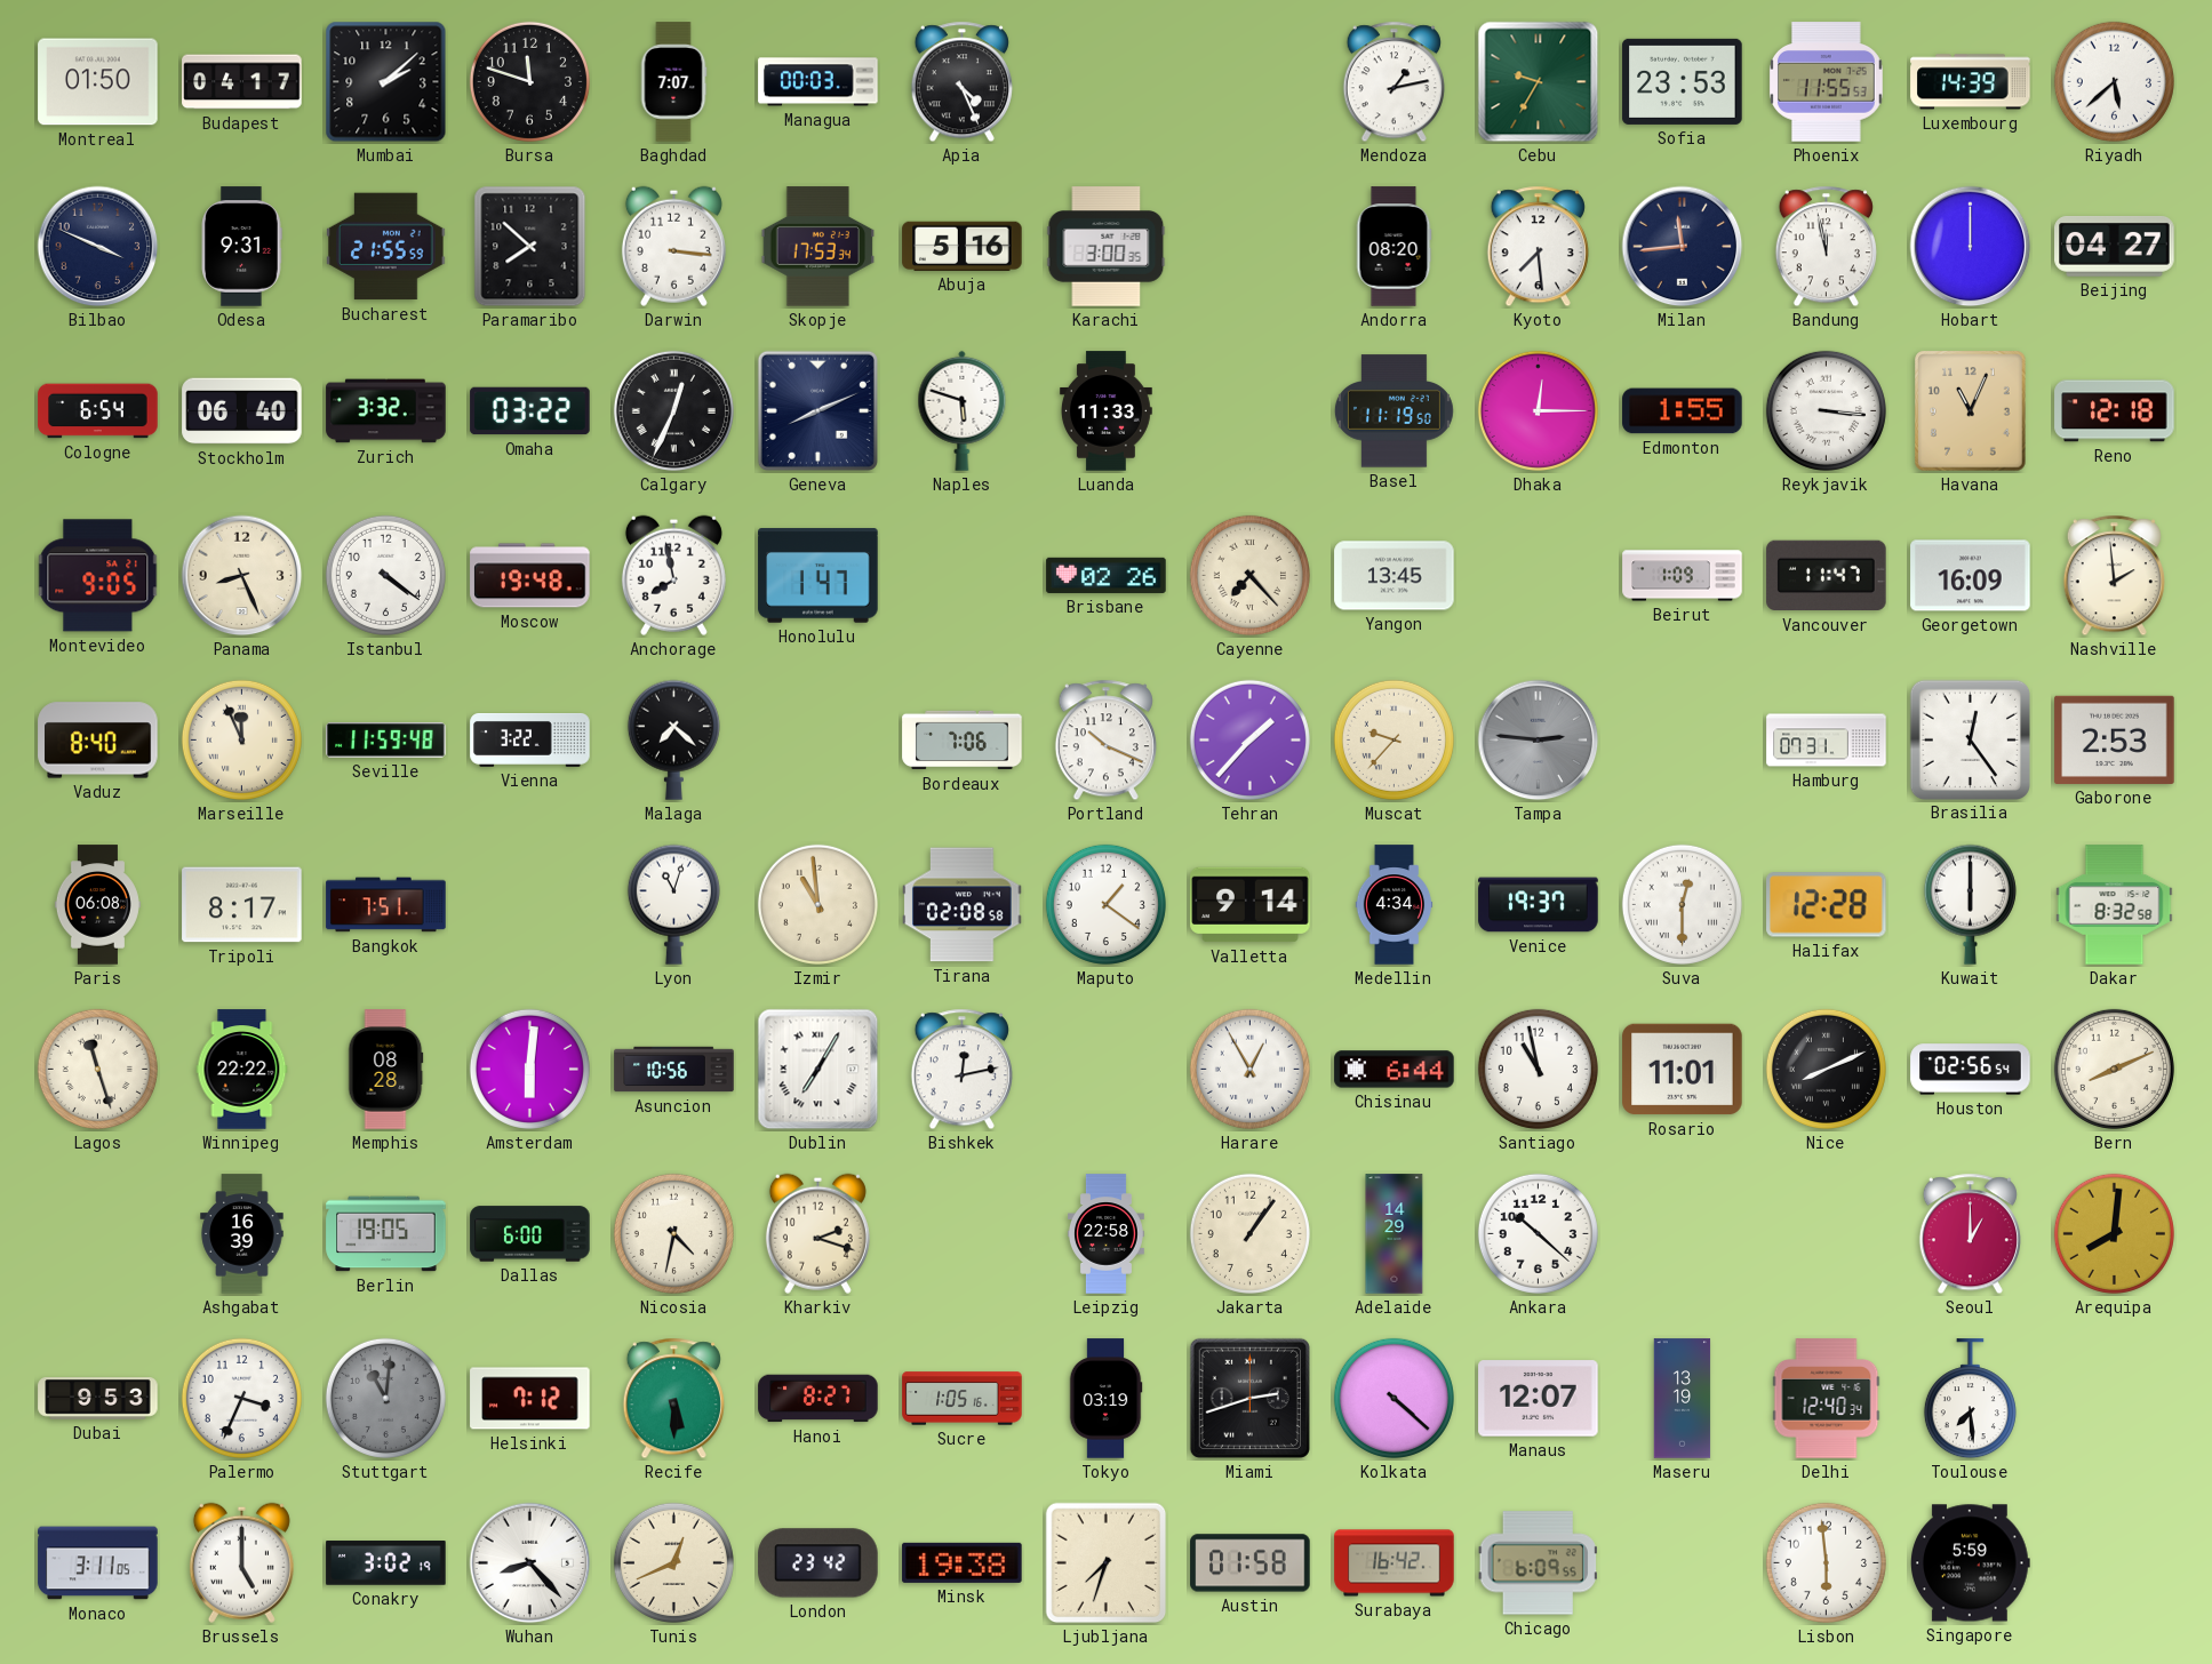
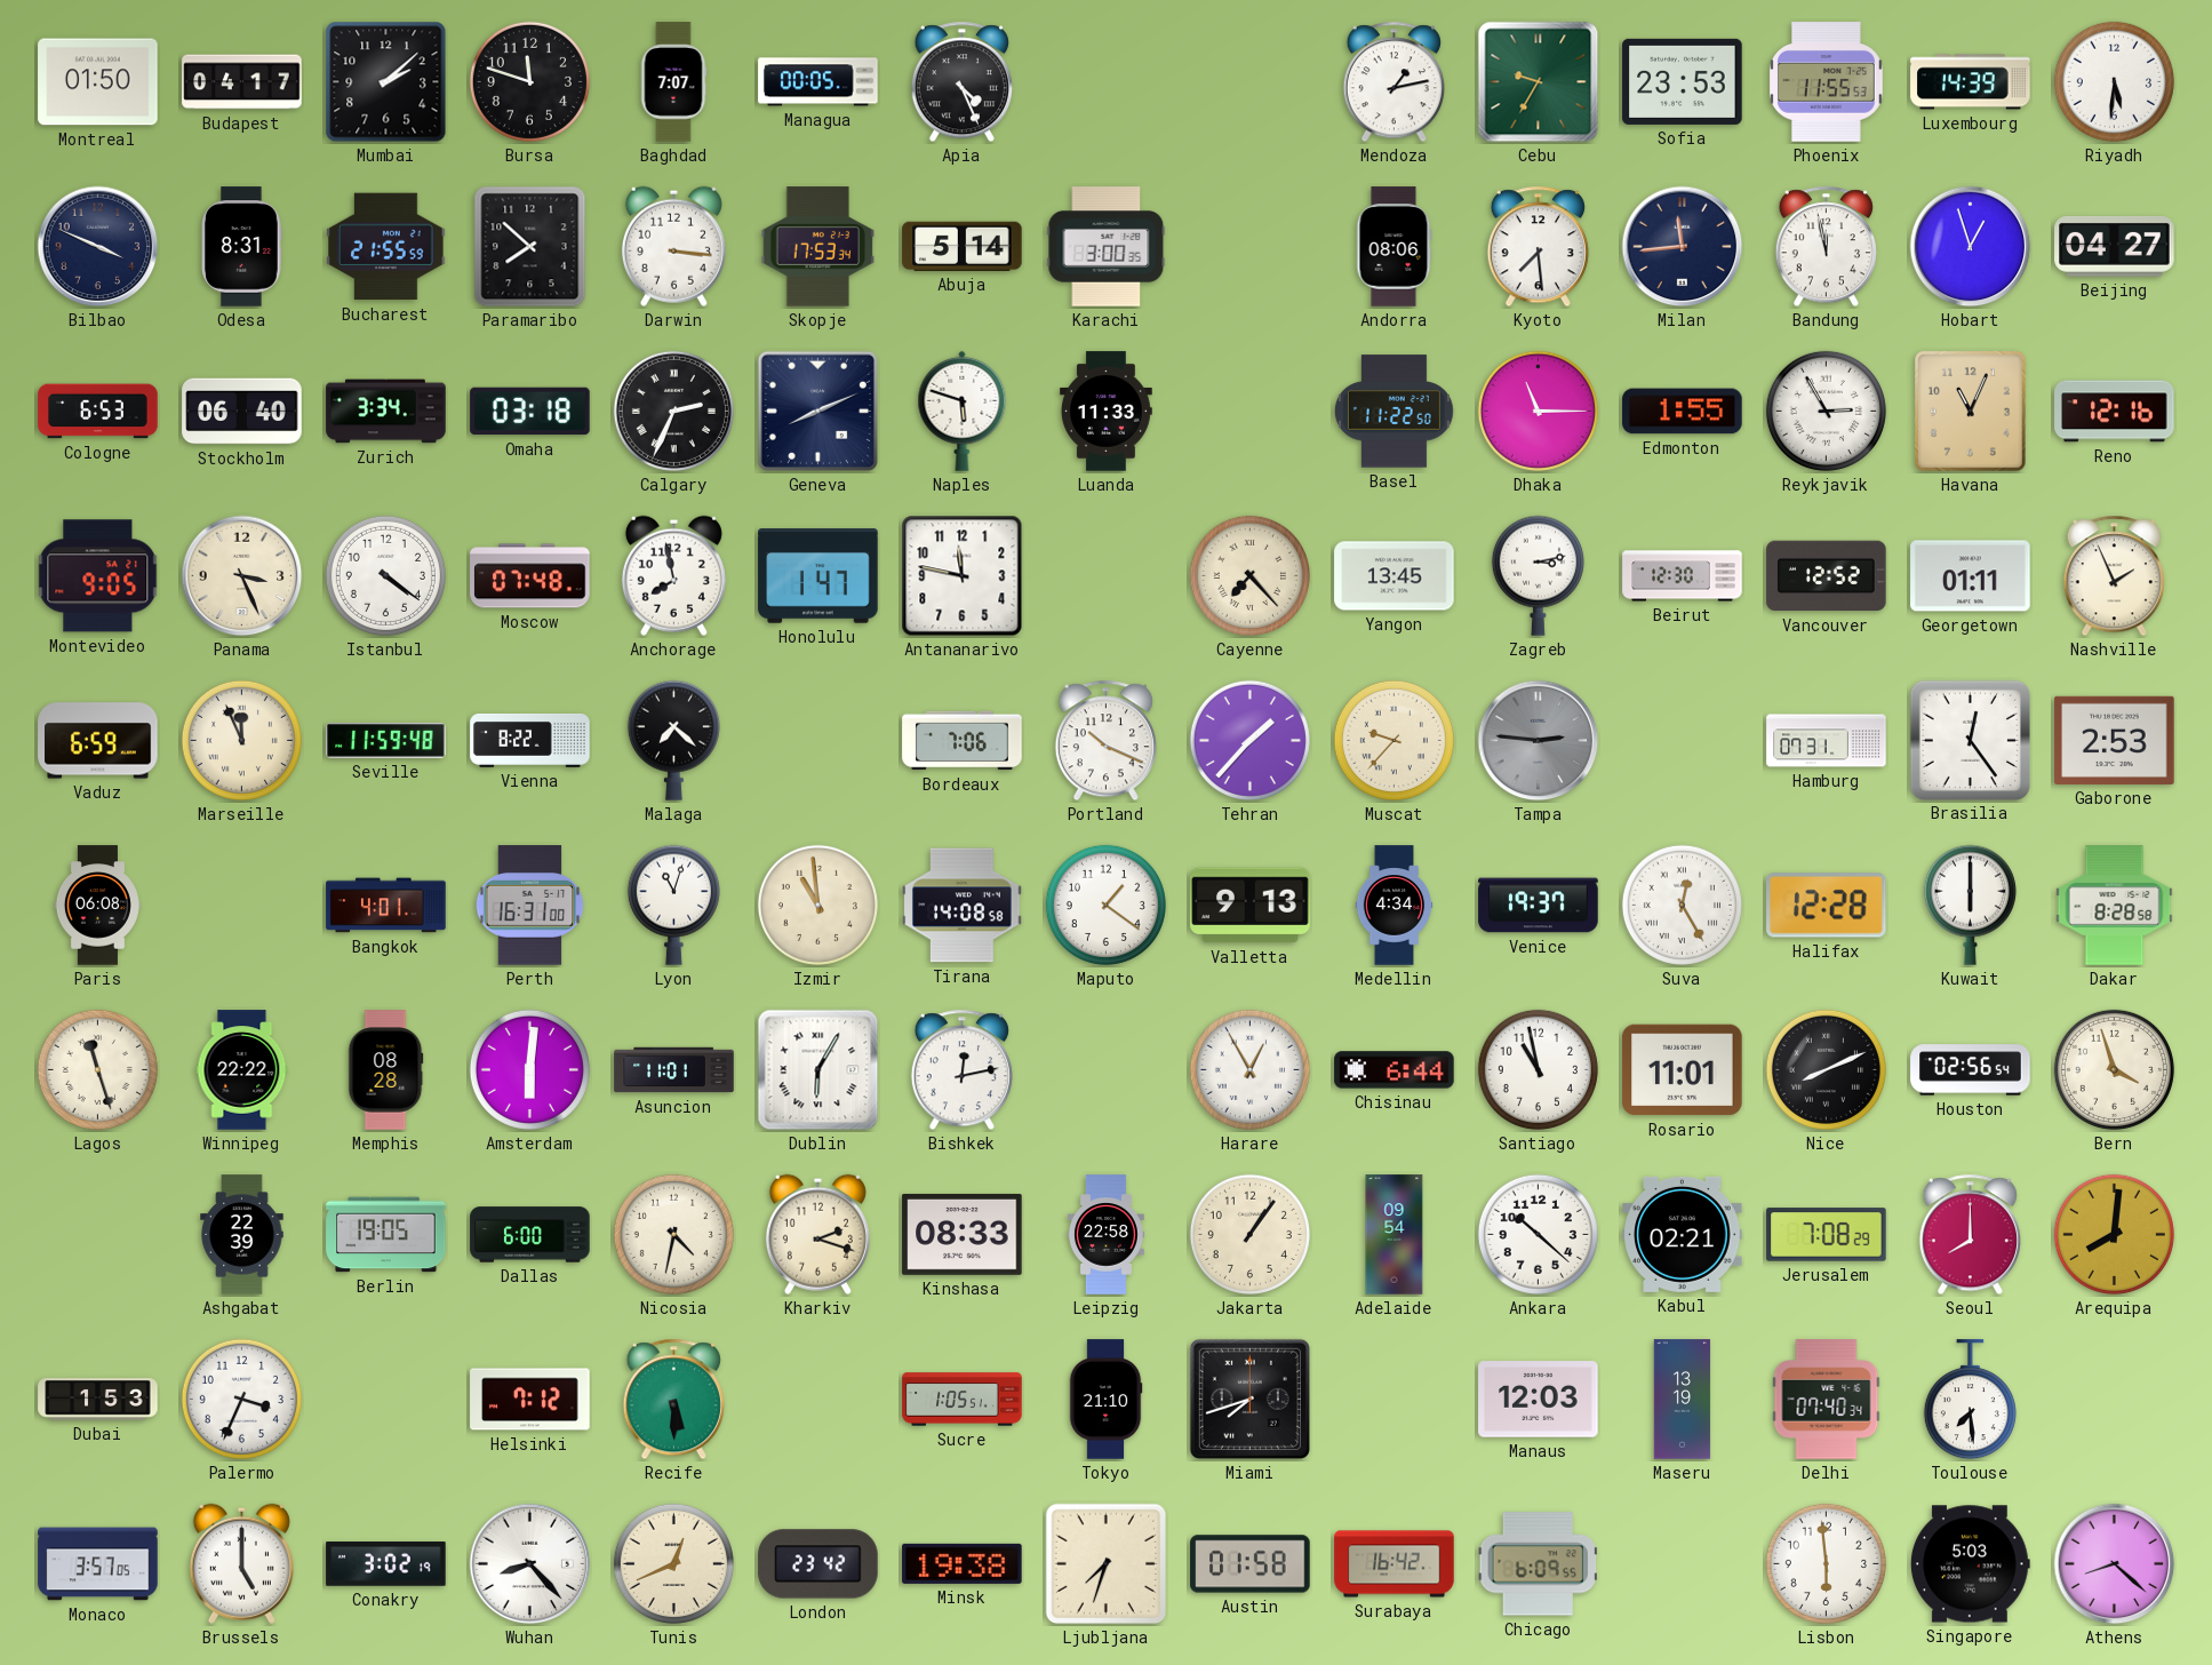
Managua: 00:03 -> 00:05 (818, 82)
Riyadh: 5:38 -> 5:31 (2114, 81)
Odesa: 9:31 -> 8:31 (241, 247)
Abuja: 5:16 -> 5:14 (963, 246)
Andorra: 08:20 -> 08:06 (1394, 247)
Hobart: 12:00 -> 12:57 (1971, 247)
Cologne: 6:54 -> 6:53 (98, 412)
Zurich: 3:32 -> 3:34 (386, 412)
Omaha: 03:22 -> 03:18 (530, 412)
Calgary: 12:34 -> 2:34 (673, 411)
Basel: 11:19 -> 11:22 (1394, 412)
Dhaka: 12:15 -> 11:15 (1538, 411)
Reykjavik: 3:16 -> 2:55 (1826, 411)
Reno: 12:18 -> 12:16 (2115, 412)
Panama: 8:26 -> 3:26 (242, 576)
Moscow: 19:48 -> 07:48 (530, 576)
Antananarivo: none -> 11:47 (963, 576)
Brisbane: 02:26 -> none (1107, 575)
Zagreb: none -> 3:13 (1538, 575)
Beirut: 1:09 -> 12:30 (1683, 576)
Vancouver: 11:47 -> 12:52 (1827, 576)
Georgetown: 16:09 -> 01:11 (1971, 576)
Nashville: 1:59 -> 1:56 (2114, 576)
Vaduz: 8:40 -> 6:59 (98, 741)
Vienna: 3:22 -> 8:22 (530, 741)
Tripoli: 8:17 -> none (242, 905)
Bangkok: 7:51 -> 4:01 (386, 906)
Perth: none -> 16:31 (530, 906)
Tirana: 02:08 -> 14:08 (963, 906)
Valletta: 9:14 -> 9:13 (1251, 906)
Suva: 12:30 -> 12:25 (1682, 905)
Dakar: 8:32 -> 8:28 (2115, 906)
Asuncion: 10:56 -> 11:01 (674, 1070)
Dublin: 7:05 -> 6:05 (818, 1070)
Bern: 8:11 -> 3:57 (2114, 1069)
Ashgabat: 16:39 -> 22:39 (242, 1235)
Kinshasa: none -> 08:33 (963, 1234)
Adelaide: 14:29 -> 09:54 (1395, 1235)
Kabul: none -> 02:21 (1683, 1234)
Jerusalem: none -> 7:08 (1827, 1235)
Seoul: 1:00 -> 8:00 (1970, 1235)
Dubai: 9:53 -> 1:53 (98, 1400)
Stuttgart: 11:01 -> none (385, 1398)
Hanoi: 8:27 -> none (818, 1399)
Sucre: 1:05:16 -> 1:05:51 (963, 1400)
Tokyo: 03:19 -> 21:10 (1105, 1400)
Miami: 2:42 -> 7:42 (1249, 1399)
Kolkata: 4:22 -> none (1394, 1398)
Manaus: 12:07 -> 12:03 (1539, 1400)
Delhi: 12:40 -> 07:40 (1827, 1400)
Monaco: 3:11 -> 3:57 (98, 1564)
Singapore: 5:59 -> 5:03 (1971, 1564)
Athens: none -> 8:22 (2115, 1564)
